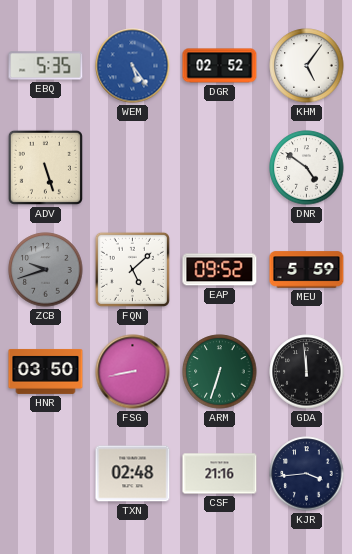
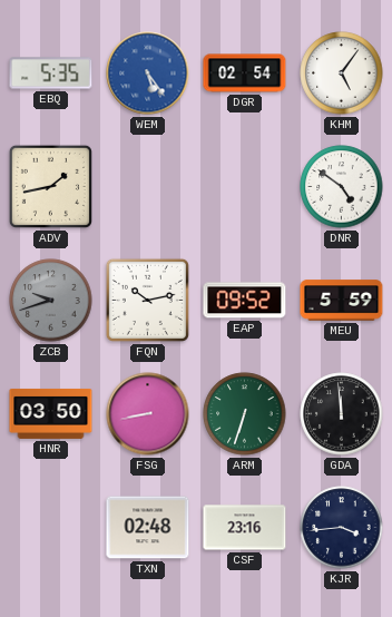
DGR: 02:52 -> 02:54 (245, 74)
ADV: 5:27 -> 1:43 (50, 186)
FQN: 5:08 -> 10:13 (147, 300)
CSF: 21:16 -> 23:16 (245, 528)
